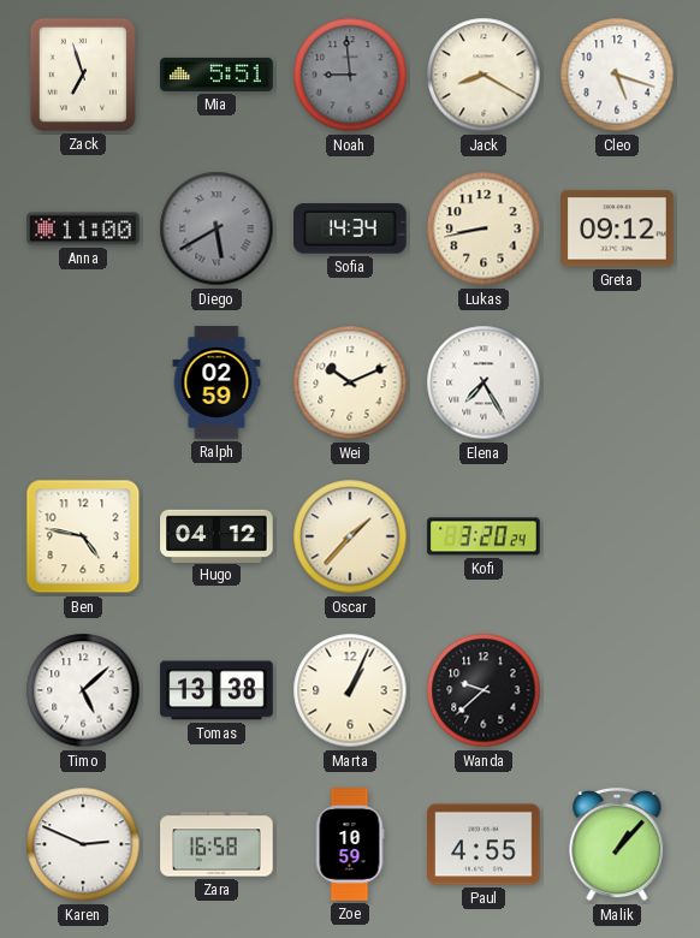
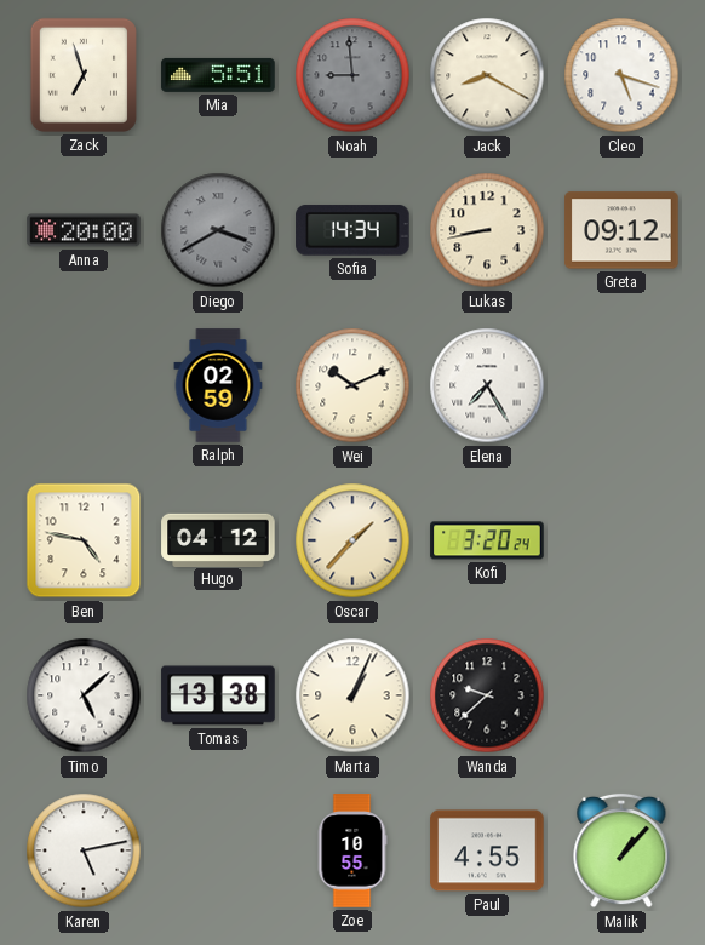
Anna: 11:00 -> 20:00 (84, 230)
Diego: 5:40 -> 3:40 (218, 230)
Karen: 2:49 -> 5:13 (84, 850)
Zara: 16:58 -> none (216, 844)
Zoe: 10:59 -> 10:55 (352, 850)
